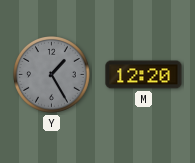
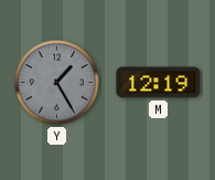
M: 12:20 -> 12:19 (159, 83)
